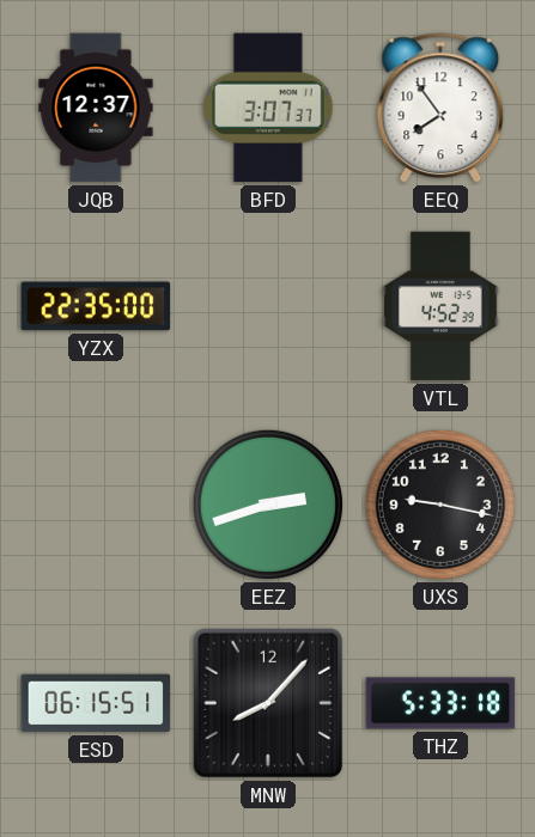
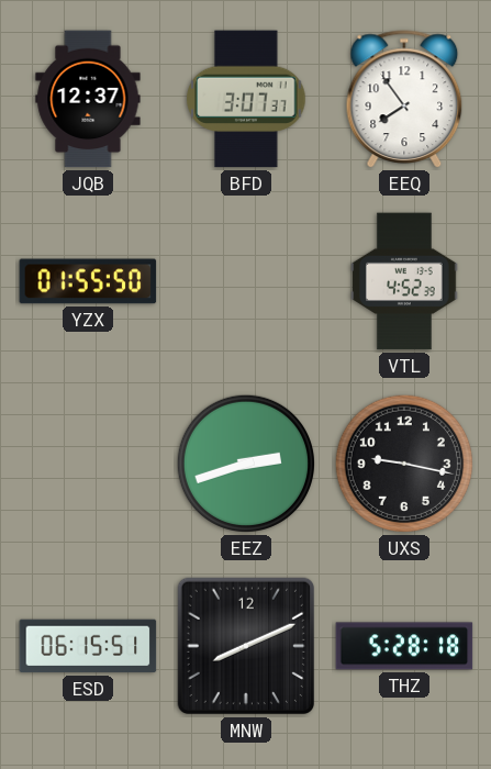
YZX: 22:35 -> 01:55 (88, 281)
MNW: 8:07 -> 8:11 (246, 646)
THZ: 5:33 -> 5:28 (404, 646)
